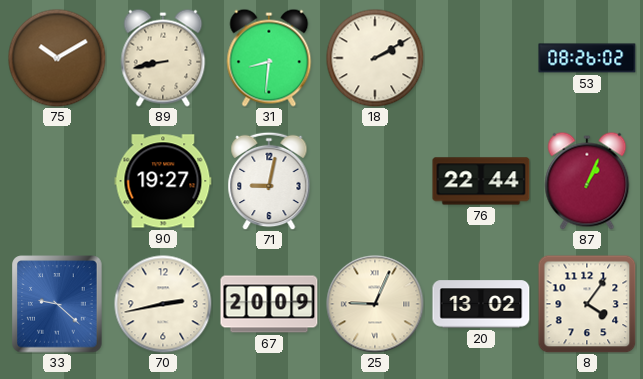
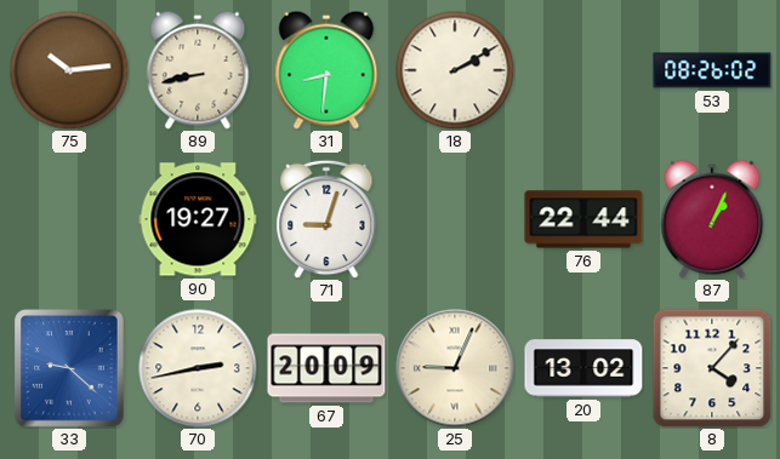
75: 10:10 -> 10:14 (69, 70)
71: 9:02 -> 9:03 (326, 219)
8: 4:06 -> 4:07 (712, 368)
